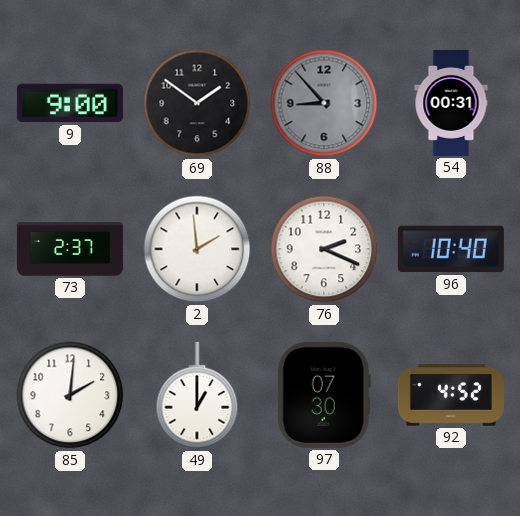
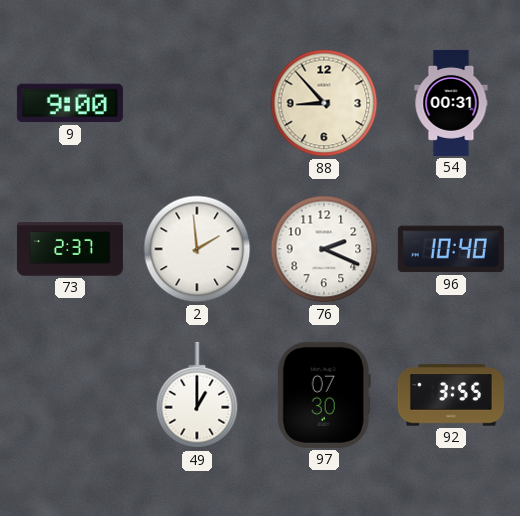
69: 1:51 -> none (197, 103)
88 dial: grey -> cream (324, 103)
85: 2:01 -> none (70, 395)
92: 4:52 -> 3:55 (451, 395)
